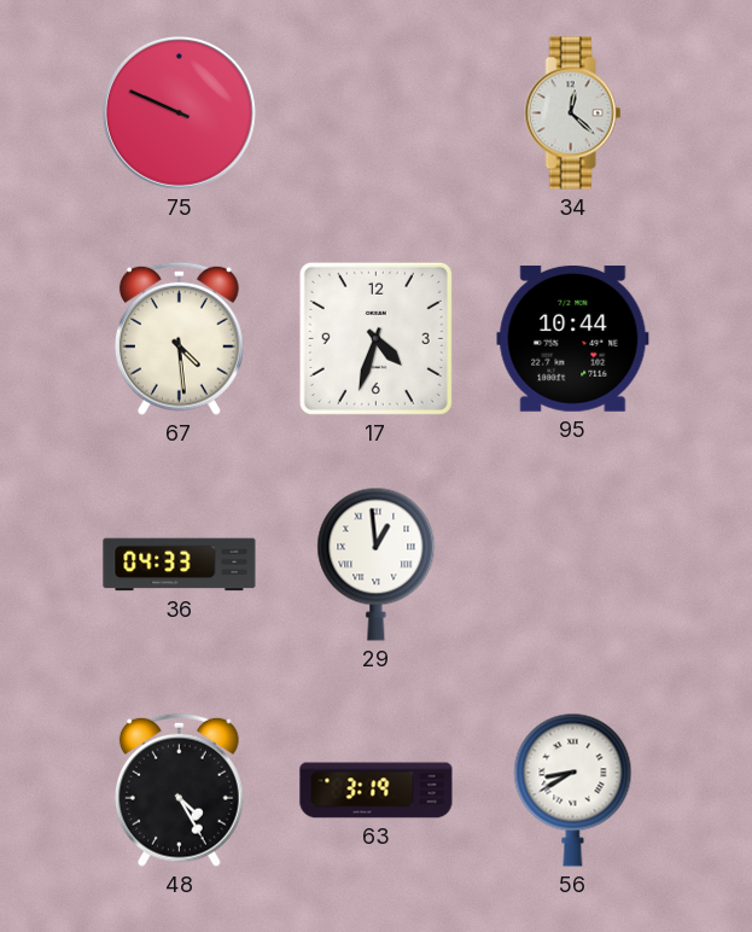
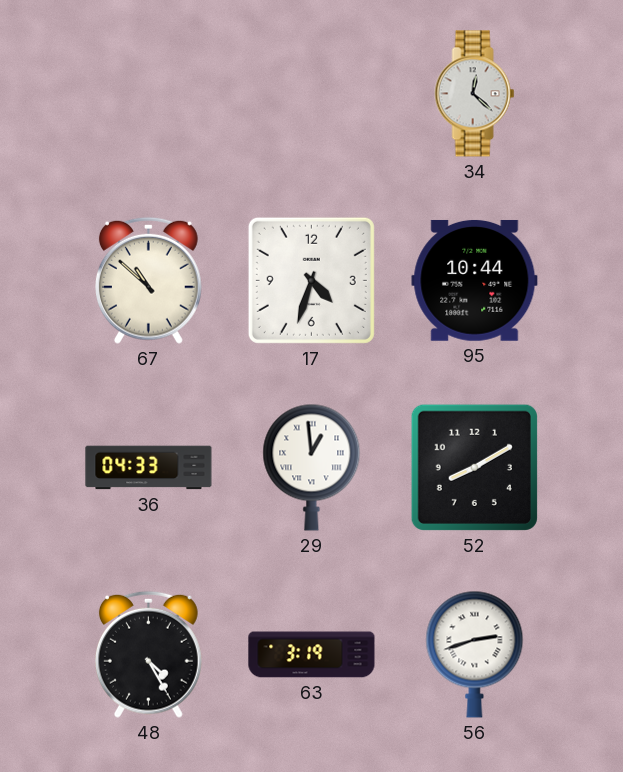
75: 9:49 -> none (179, 112)
67: 4:29 -> 10:52 (148, 280)
52: none -> 8:10 (474, 467)
56: 8:40 -> 2:42 (475, 654)
